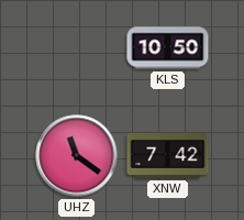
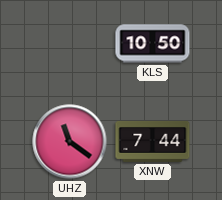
XNW: 7:42 -> 7:44 (153, 141)
